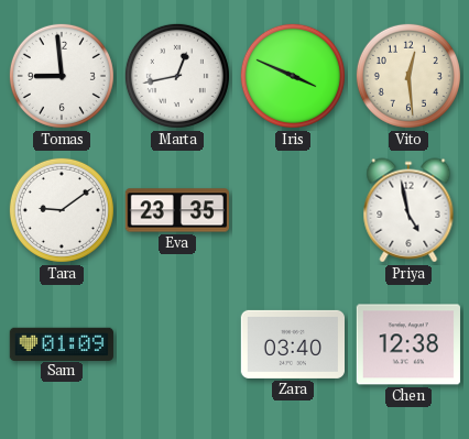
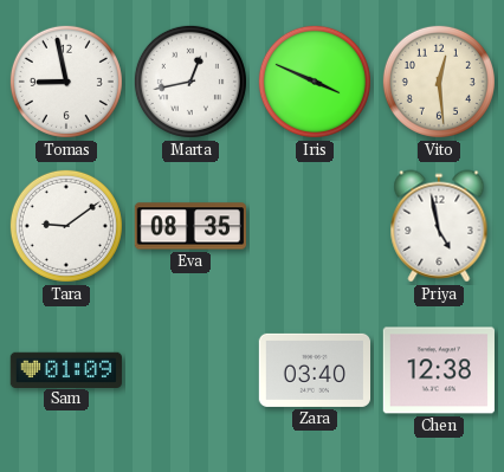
Tomas: 8:59 -> 8:58 (66, 82)
Eva: 23:35 -> 08:35 (189, 226)
